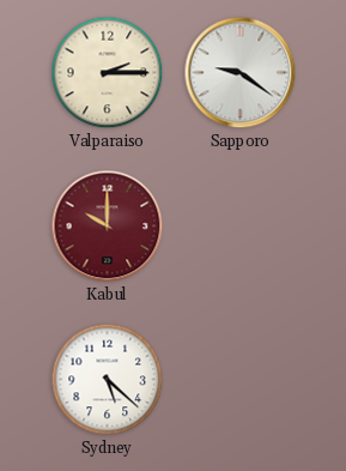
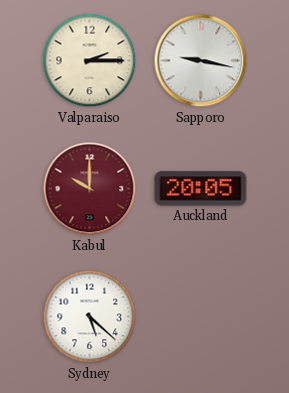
Sapporo: 9:21 -> 9:17 (201, 61)
Auckland: none -> 20:05 (201, 189)
